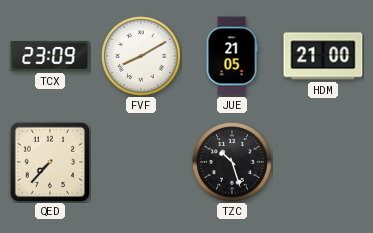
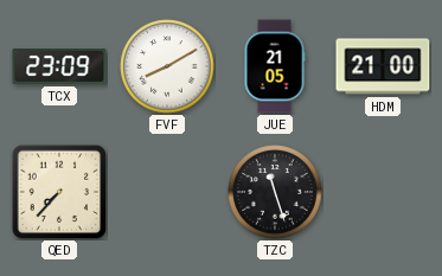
TZC: 10:27 -> 11:27 (275, 192)
